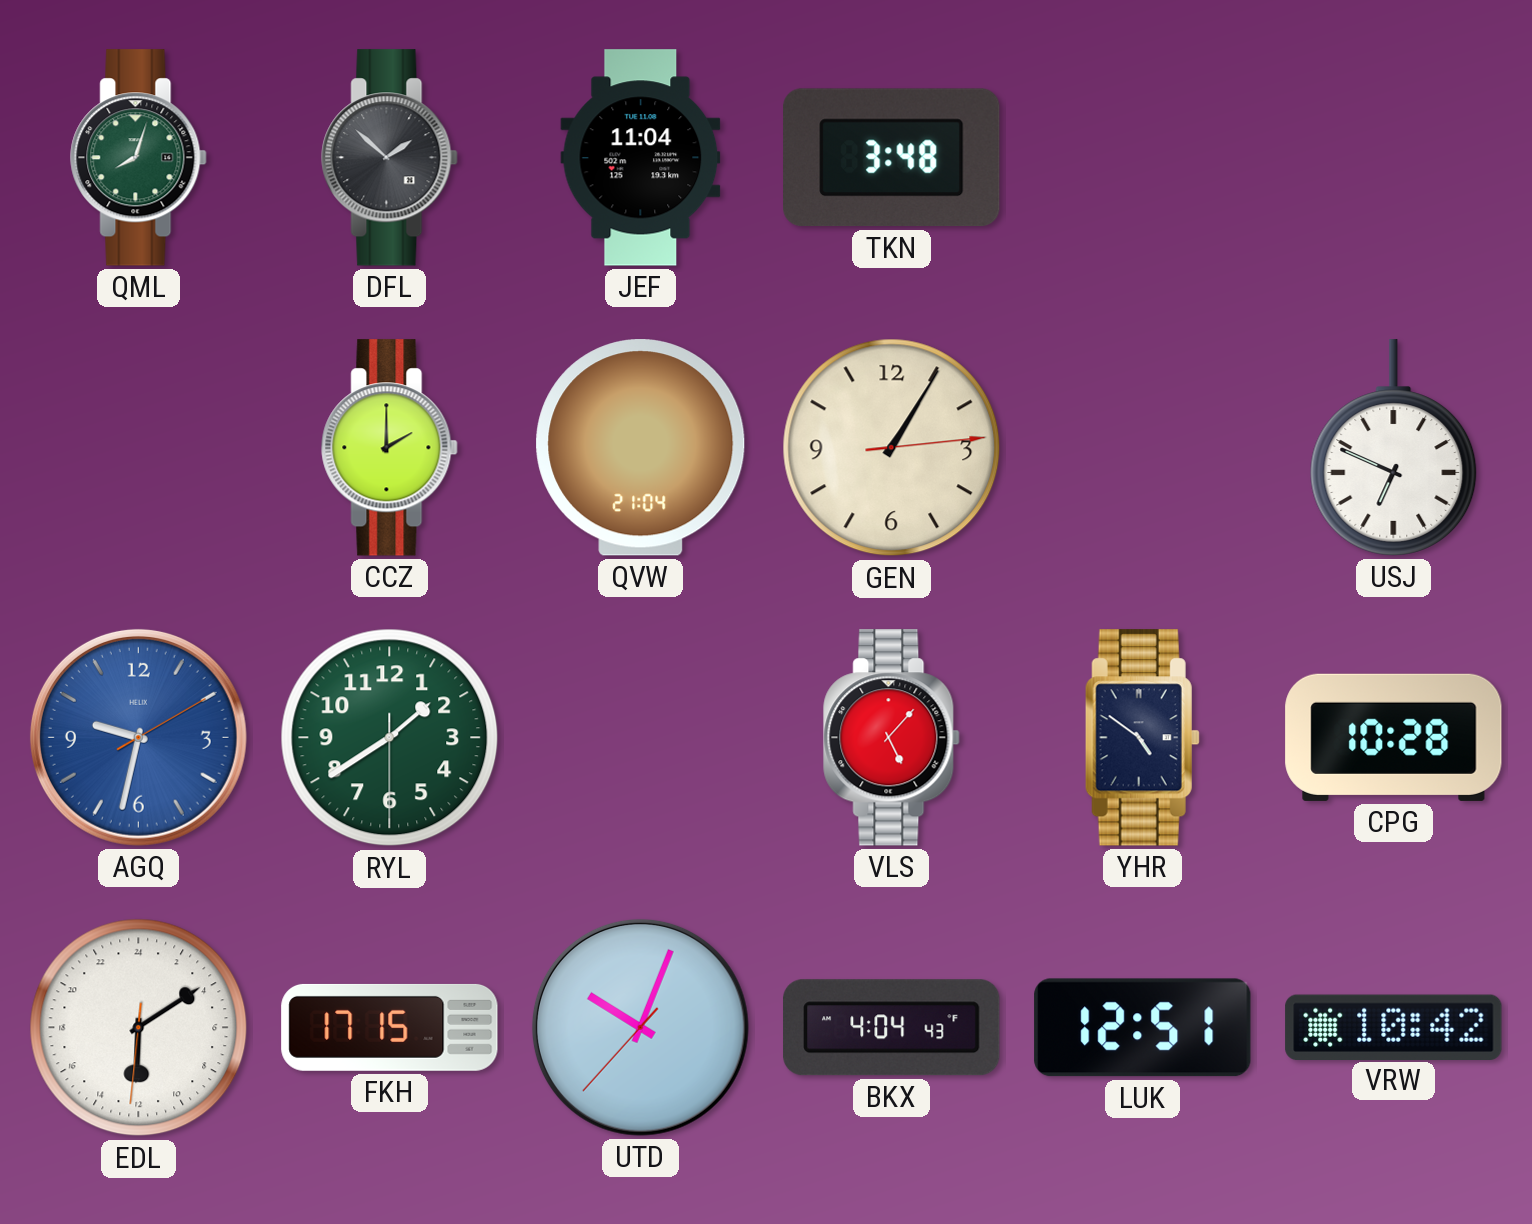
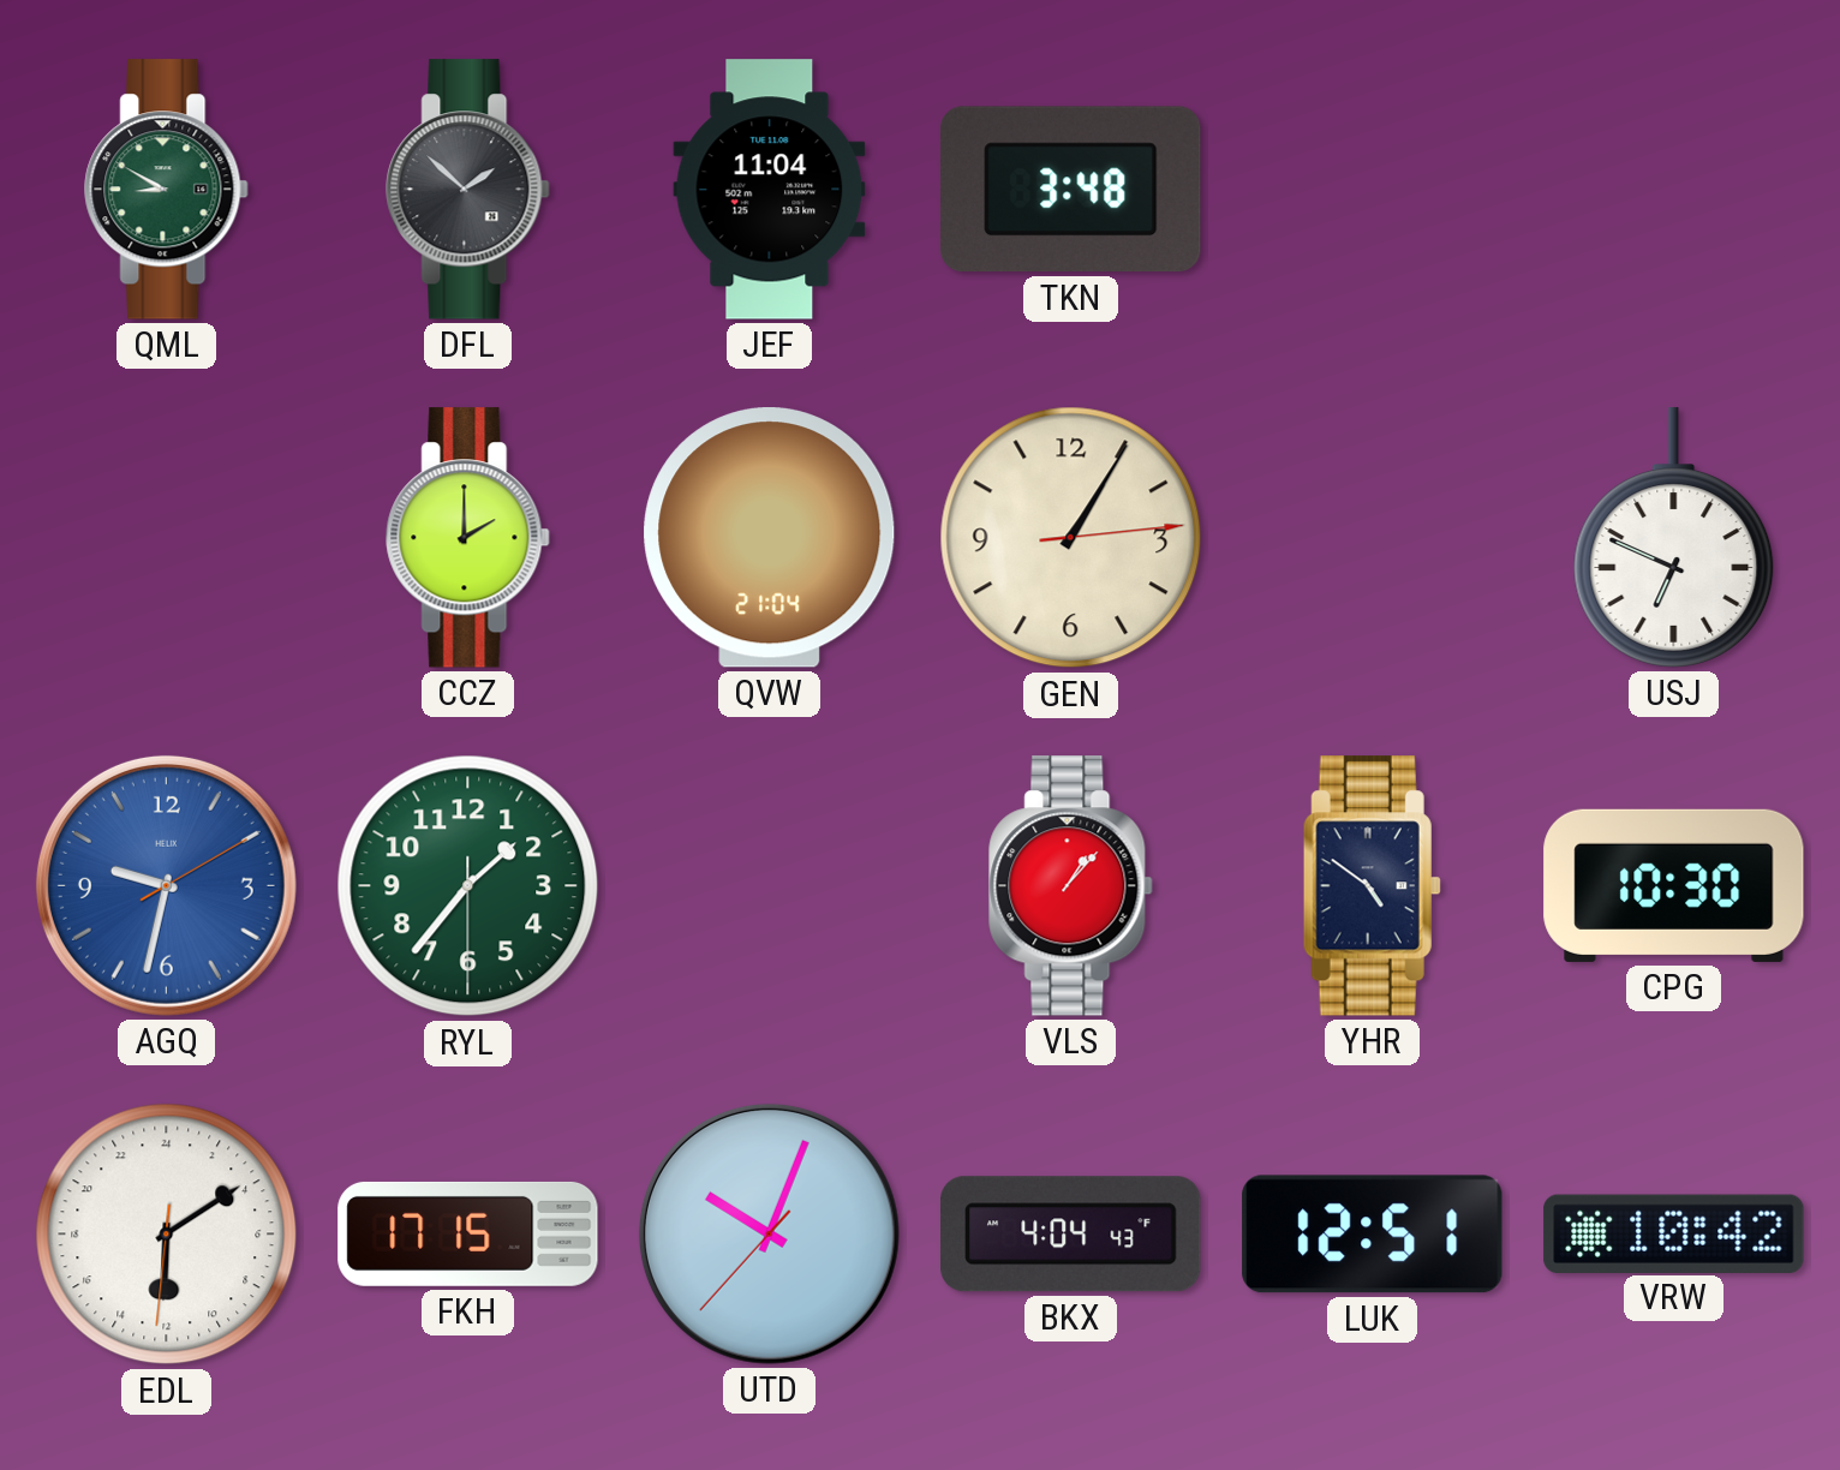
QML: 8:03 -> 8:50 (167, 190)
RYL: 1:39 -> 1:36 (468, 886)
VLS: 5:07 -> 1:07 (1071, 886)
CPG: 10:28 -> 10:30 (1674, 885)
